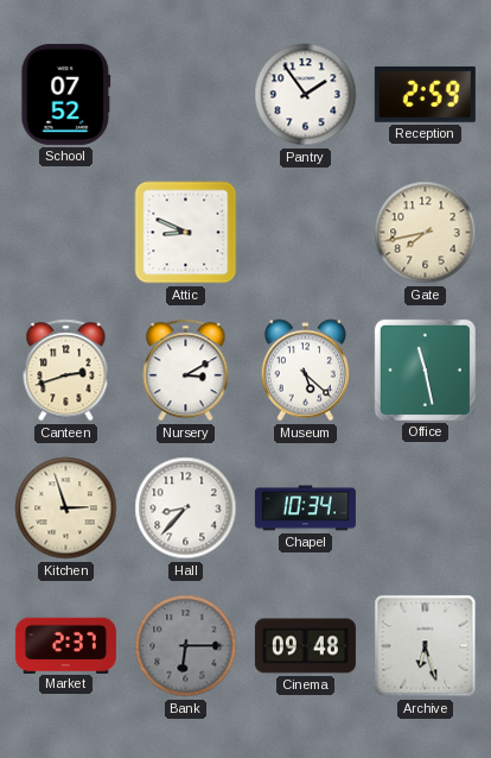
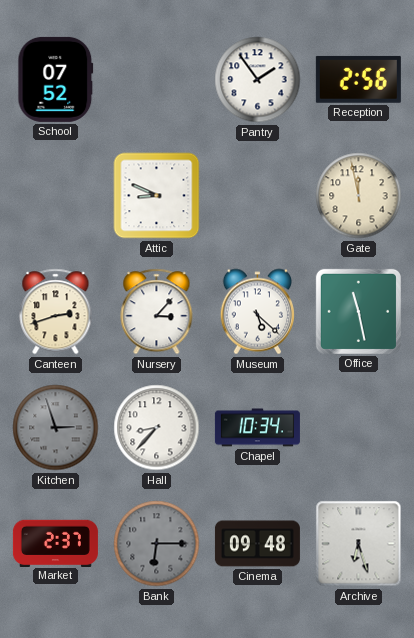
Reception: 2:59 -> 2:56 (358, 79)
Gate: 7:43 -> 11:58 (359, 196)
Nursery: 3:10 -> 3:07 (157, 312)
Kitchen dial: cream -> grey (56, 428)
